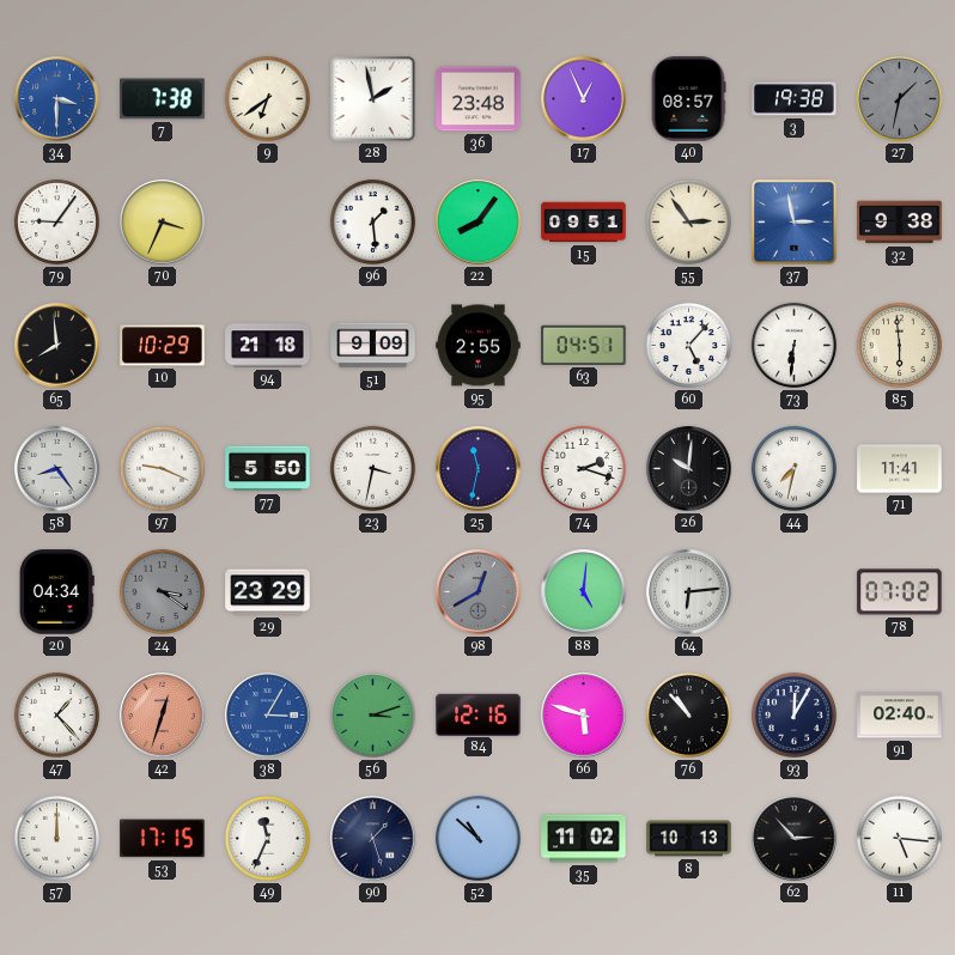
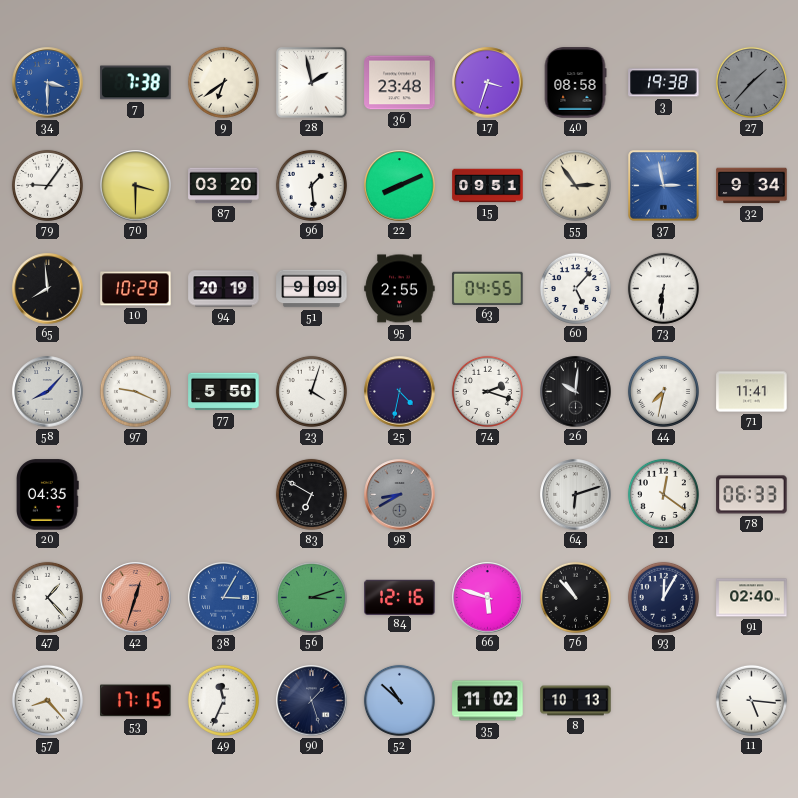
17: 12:56 -> 3:33 (488, 83)
40: 08:57 -> 08:58 (575, 83)
27: 1:32 -> 1:37 (751, 82)
70: 3:34 -> 3:30 (136, 186)
87: none -> 03:20 (224, 186)
22: 8:06 -> 8:11 (400, 186)
32: 9:38 -> 9:34 (752, 186)
94: 21:18 -> 20:19 (224, 289)
63: 04:51 -> 04:55 (488, 288)
85: 5:59 -> none (899, 345)
58: 8:24 -> 8:07 (48, 392)
23: 3:32 -> 4:03 (311, 391)
25: 11:32 -> 4:32 (400, 392)
20: 04:34 -> 04:35 (47, 495)
24: 3:21 -> none (162, 591)
29: 23:29 -> none (268, 592)
83: none -> 6:50 (311, 494)
98: 12:40 -> 8:40 (400, 495)
88: 5:01 -> none (584, 592)
64: 6:14 -> 6:12 (576, 495)
21: none -> 12:21 (663, 494)
78: 07:02 -> 06:33 (752, 495)
57: 12:00 -> 8:23 (47, 700)
62: 2:53 -> none (795, 839)
